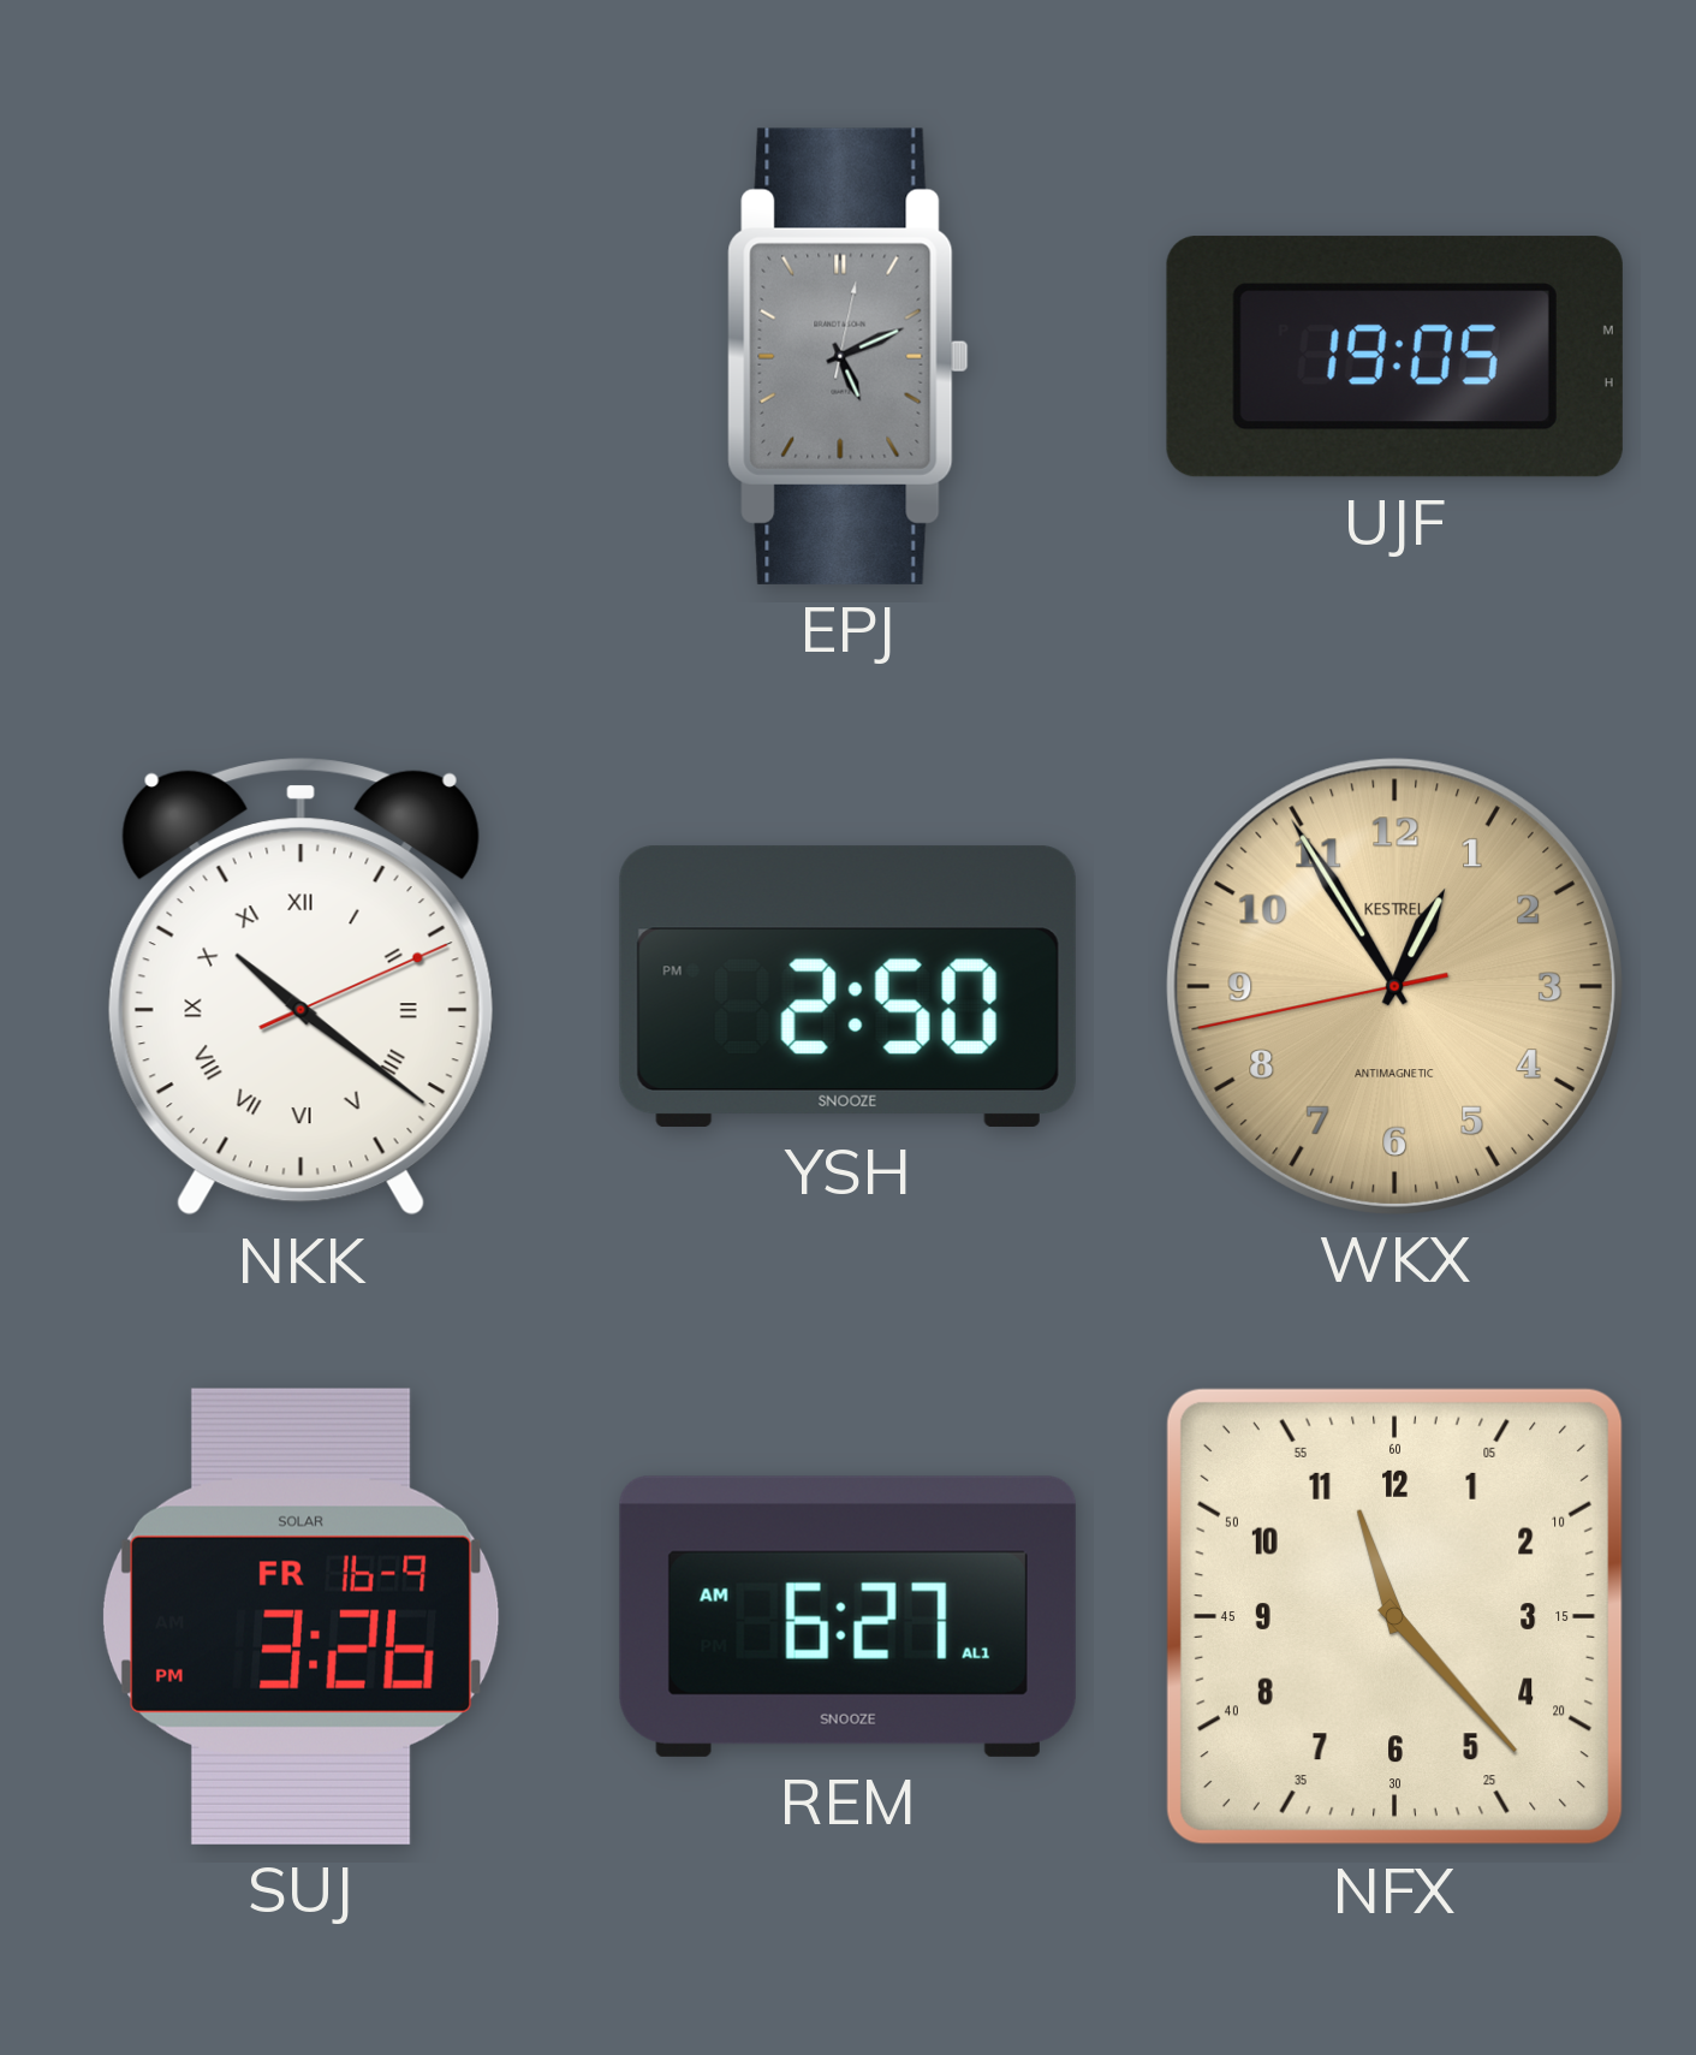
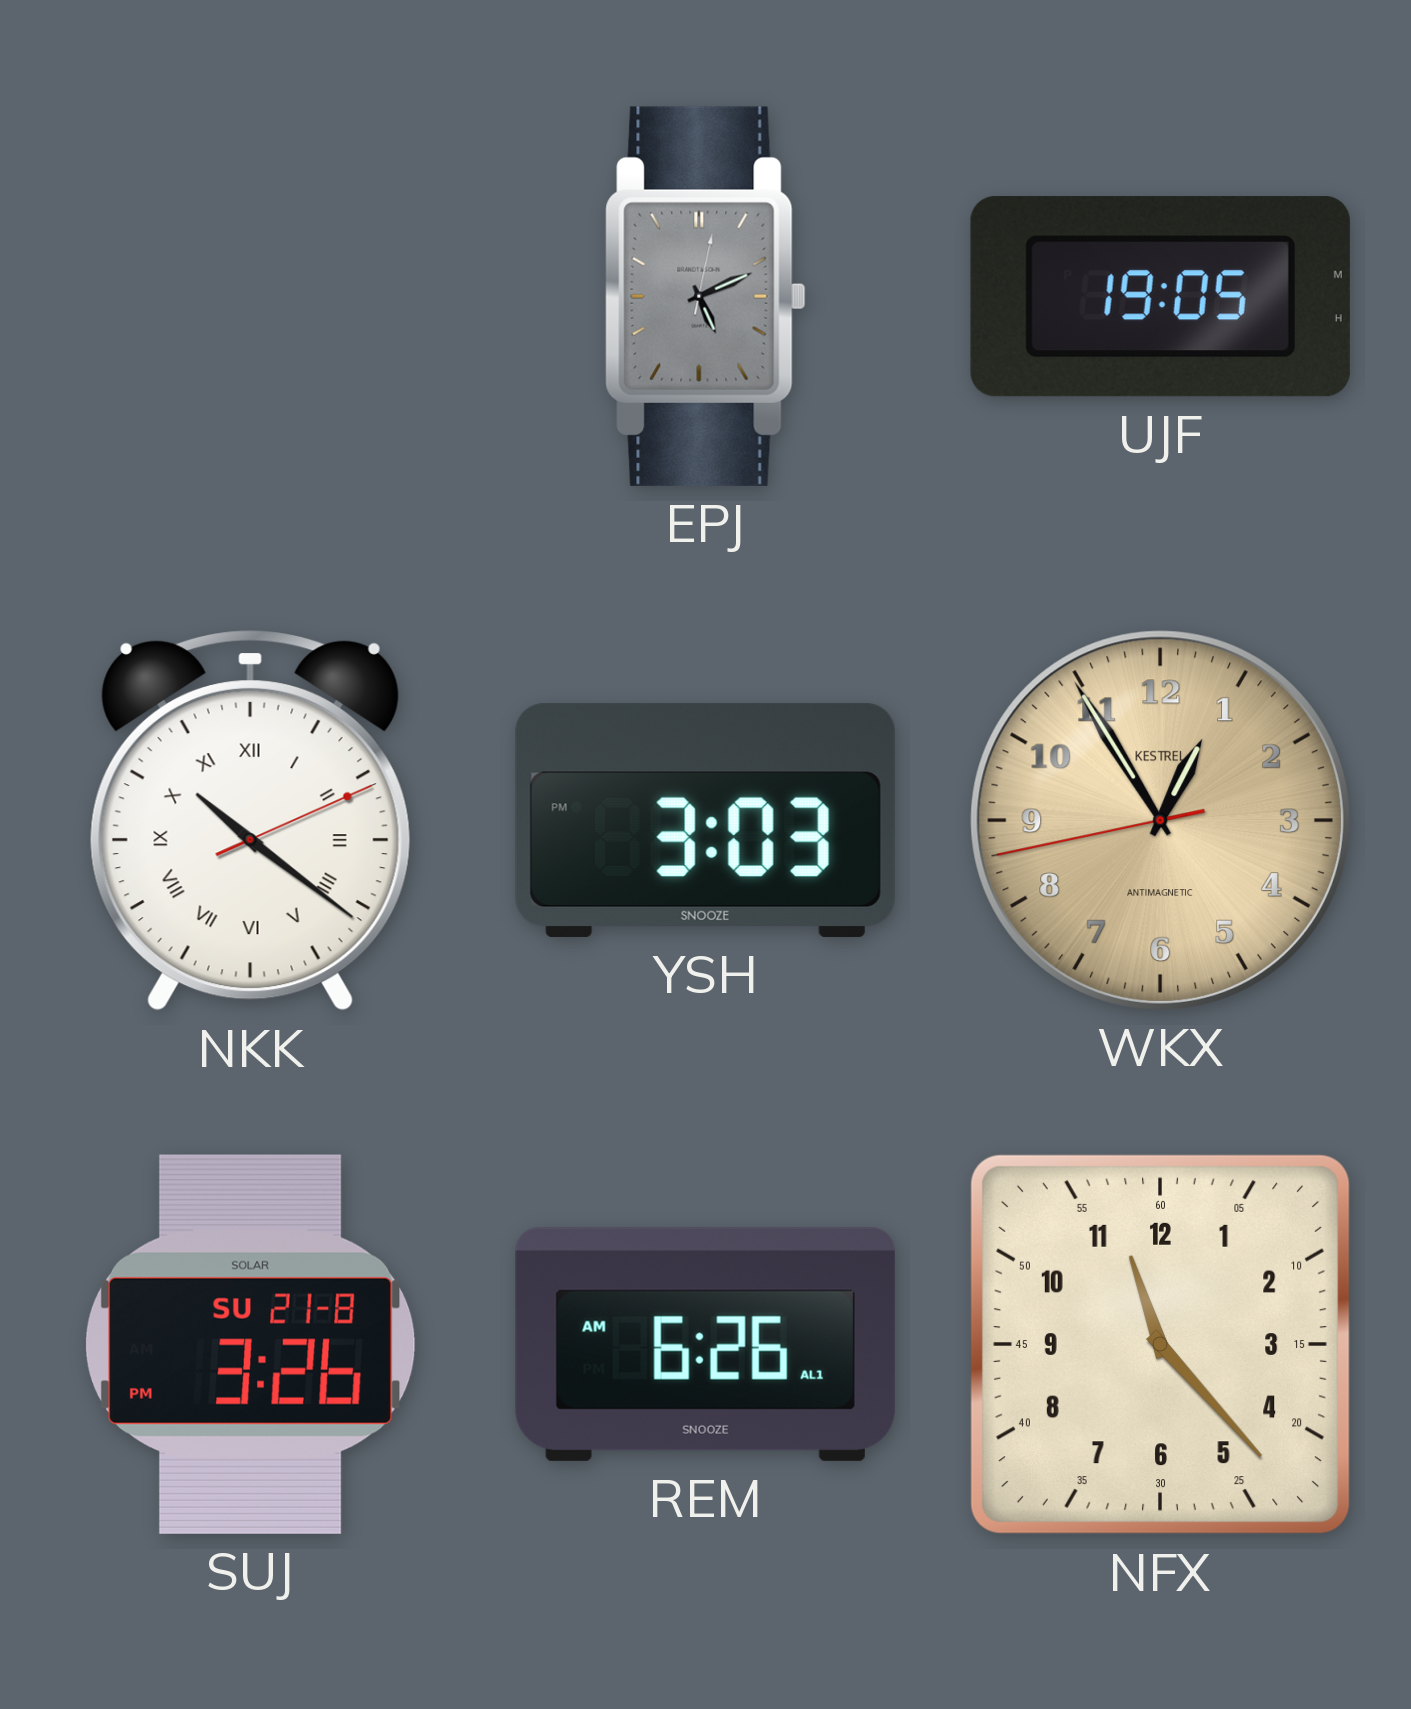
YSH: 2:50 -> 3:03 (705, 820)
SUJ date: FR 16-9 -> SU 21-8 (251, 1344)
REM: 6:27 -> 6:26 (705, 1344)
